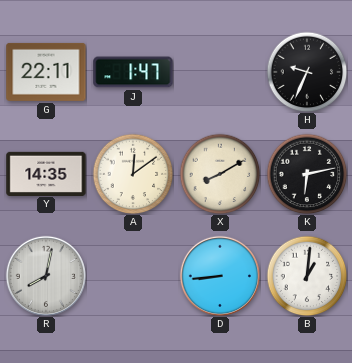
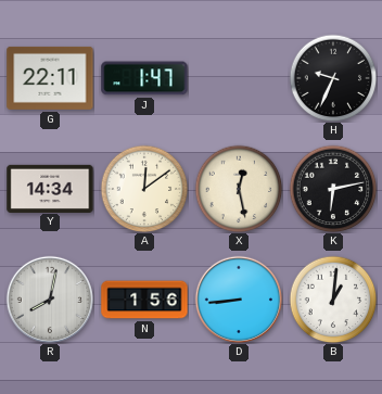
Y: 14:35 -> 14:34 (50, 188)
X: 8:10 -> 12:28 (239, 189)
N: none -> 1:56 (144, 300)
